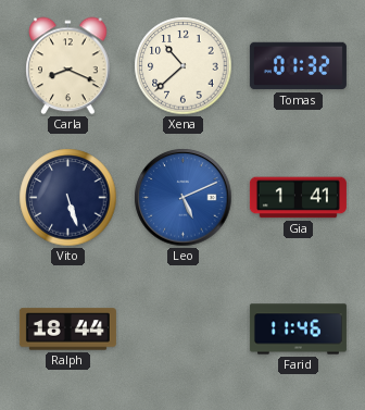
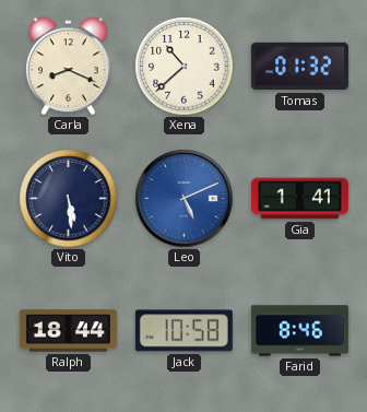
Vito: 5:27 -> 5:29 (69, 199)
Jack: none -> 10:58 (183, 331)
Farid: 11:46 -> 8:46 (299, 331)
